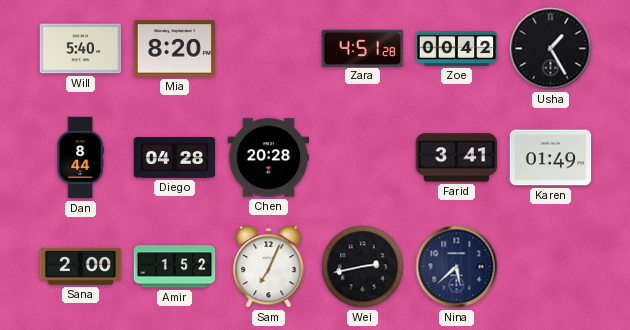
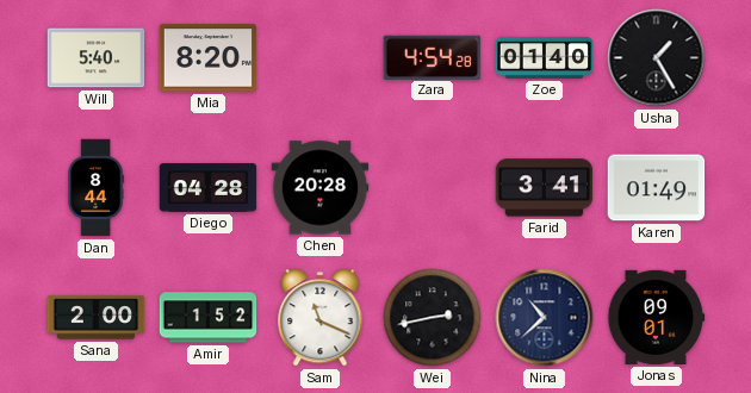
Zara: 4:51 -> 4:54 (433, 57)
Zoe: 00:42 -> 01:40 (545, 58)
Sam: 7:04 -> 11:19 (321, 318)
Nina: 5:38 -> 10:38 (545, 318)
Jonas: none -> 09:01 (656, 317)
